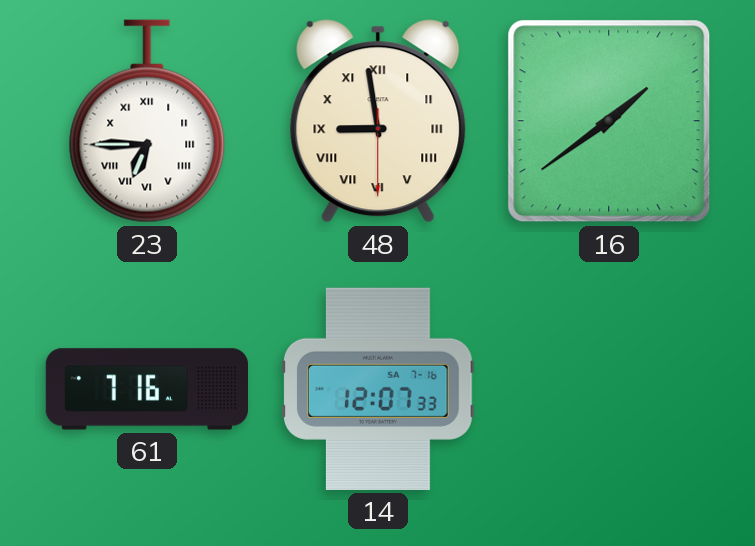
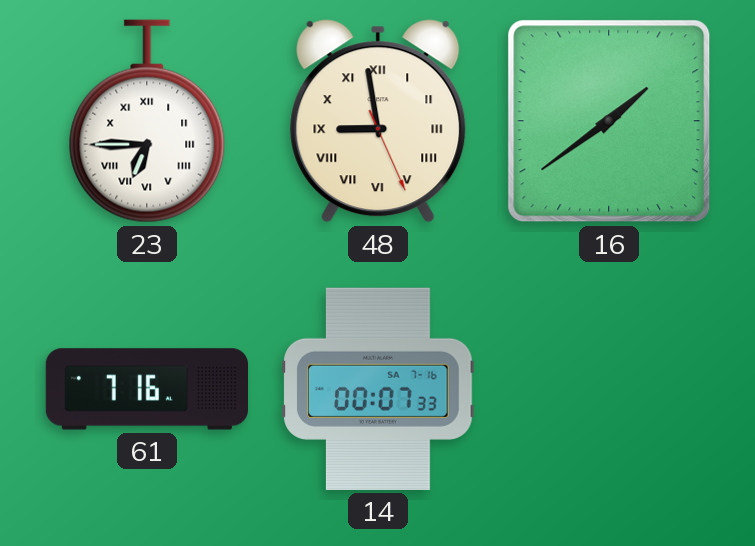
48: 8:58:30 -> 8:58:26 (378, 121)
14: 12:07 -> 00:07 (378, 389)
